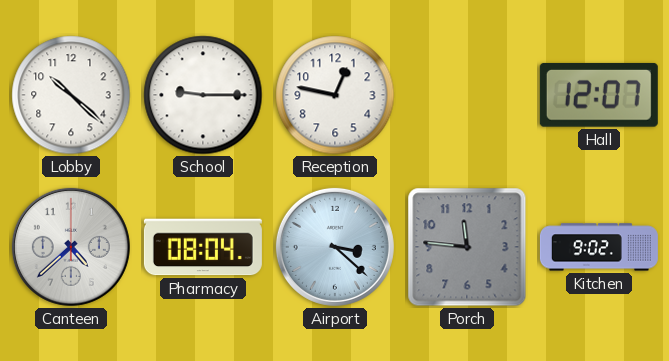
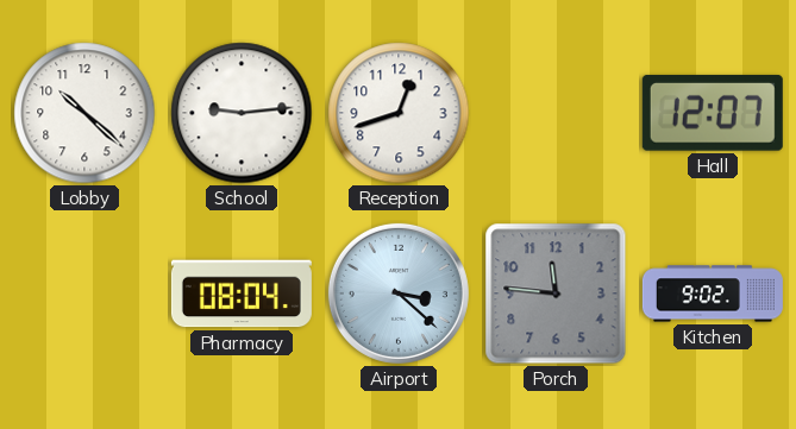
School: 9:15 -> 9:14 (242, 113)
Reception: 12:47 -> 12:42 (399, 113)
Canteen: 4:38 -> none (71, 247)
